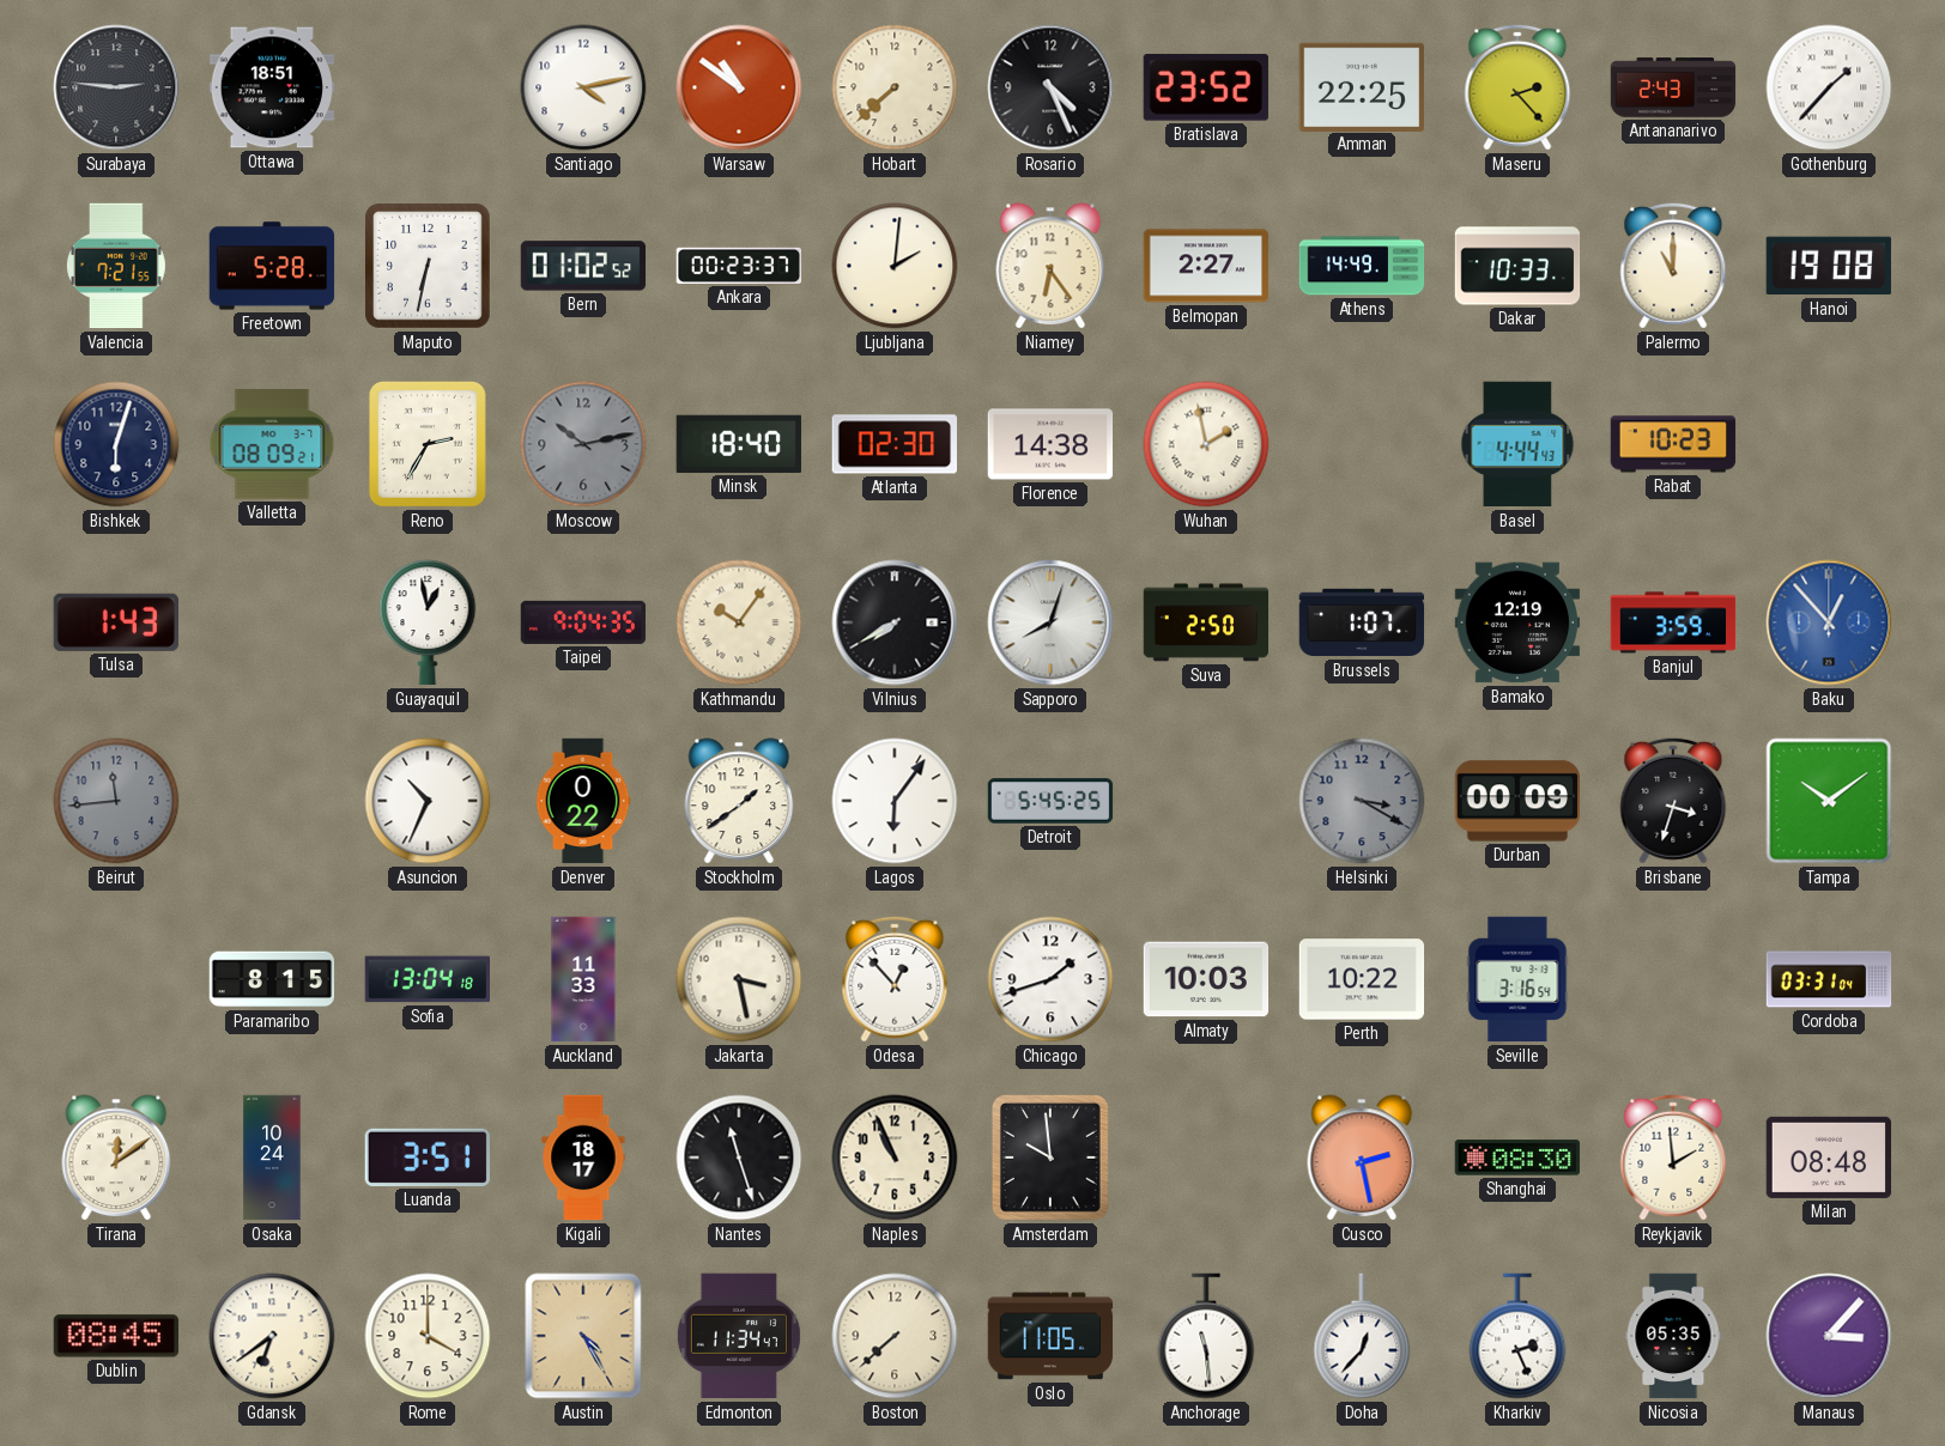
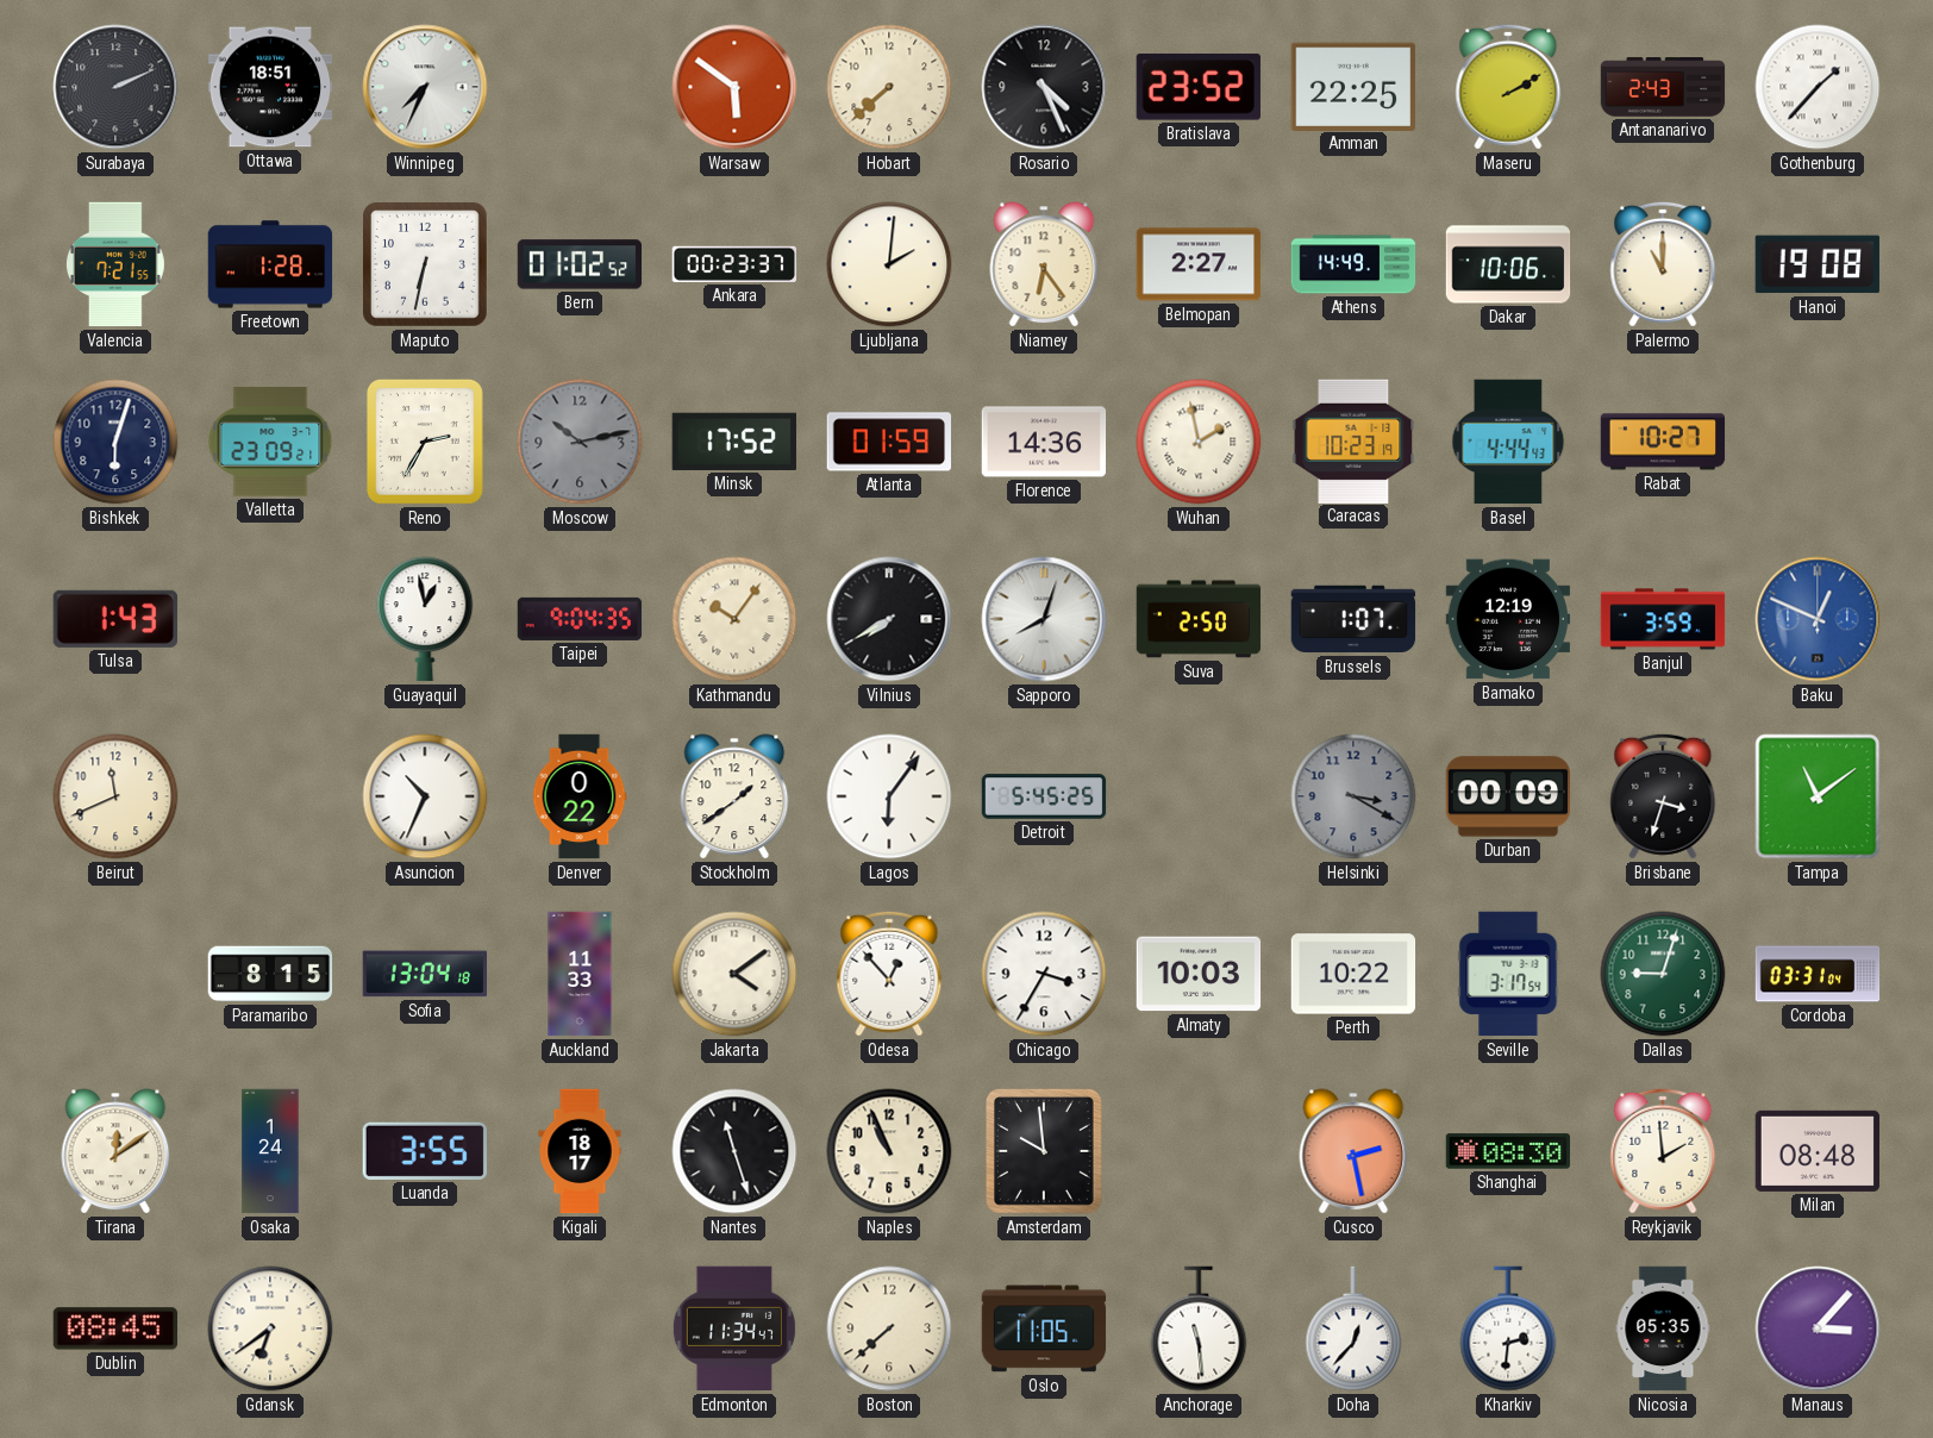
Surabaya: 2:46 -> 2:11 (115, 87)
Winnipeg: none -> 7:34 (425, 87)
Santiago: 4:13 -> none (583, 87)
Warsaw: 10:51 -> 5:51 (734, 87)
Maseru: 2:23 -> 2:10 (1508, 87)
Freetown: 5:28 -> 1:28 (270, 264)
Dakar: 10:33 -> 10:06 (1508, 264)
Valletta: 08:09 -> 23:09 (270, 442)
Minsk: 18:40 -> 17:52 (734, 442)
Atlanta: 02:30 -> 01:59 (889, 442)
Florence: 14:38 -> 14:36 (1044, 442)
Caracas: none -> 10:23 (1353, 440)
Rabat: 10:23 -> 10:27 (1663, 442)
Baku: 12:53 -> 12:49 (1818, 619)
Beirut: 11:44 -> 11:41 (115, 796)
Beirut dial: grey -> cream (115, 796)
Tampa: 10:09 -> 11:09 (1818, 796)
Jakarta: 3:28 -> 4:09 (734, 974)
Chicago: 1:42 -> 3:35 (1044, 974)
Seville: 3:16 -> 3:17 (1508, 974)
Dallas: none -> 9:03 (1663, 974)
Osaka: 10:24 -> 1:24 (270, 1151)
Luanda: 3:51 -> 3:55 (425, 1151)
Rome: 4:00 -> none (428, 1336)
Austin: 4:25 -> none (583, 1336)
Kharkiv: 2:26 -> 2:31 (1508, 1328)
